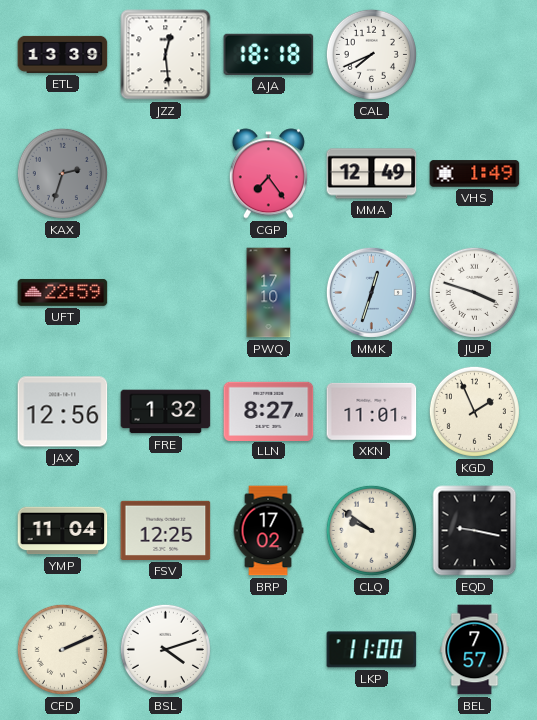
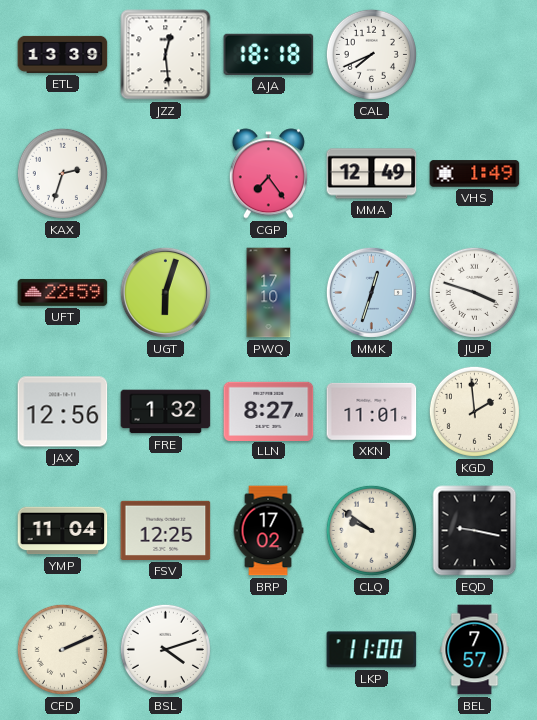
KAX dial: grey -> white (62, 173)
UGT: none -> 6:03 (165, 292)
KGD: 1:56 -> 1:59 (474, 411)
